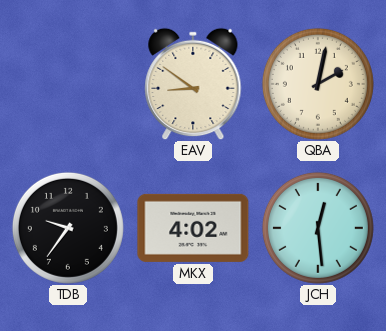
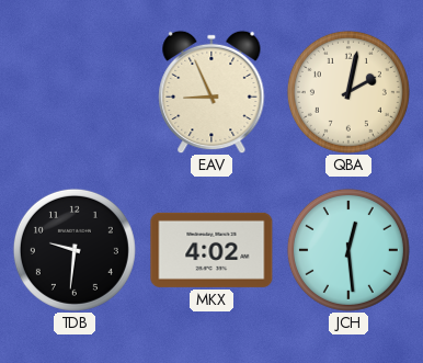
EAV: 8:51 -> 8:56 (211, 92)
TDB: 9:36 -> 9:31 (75, 250)
